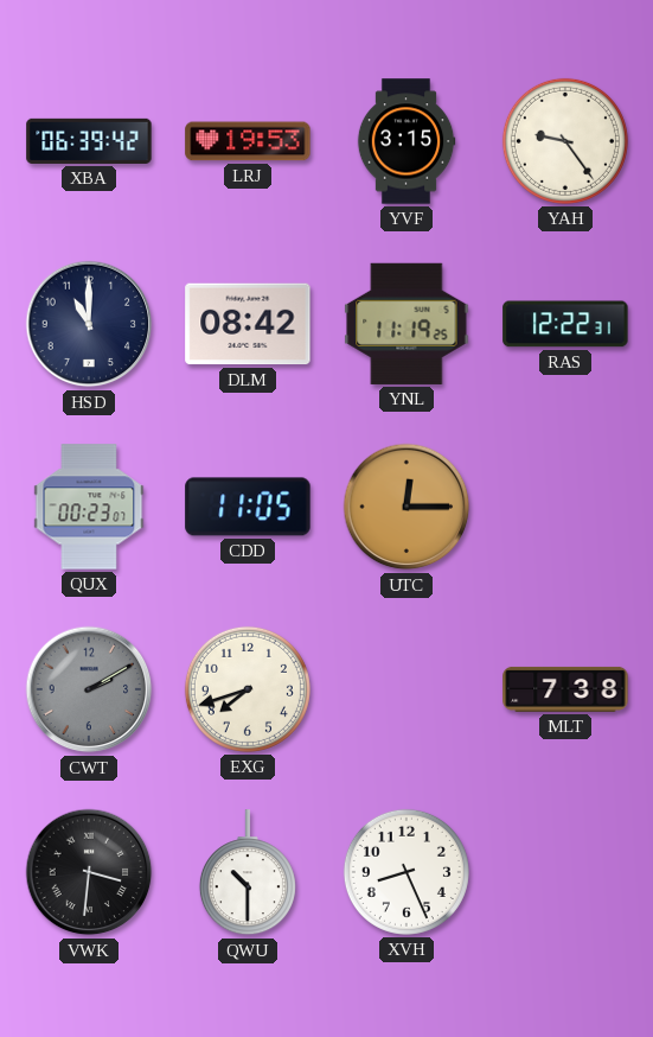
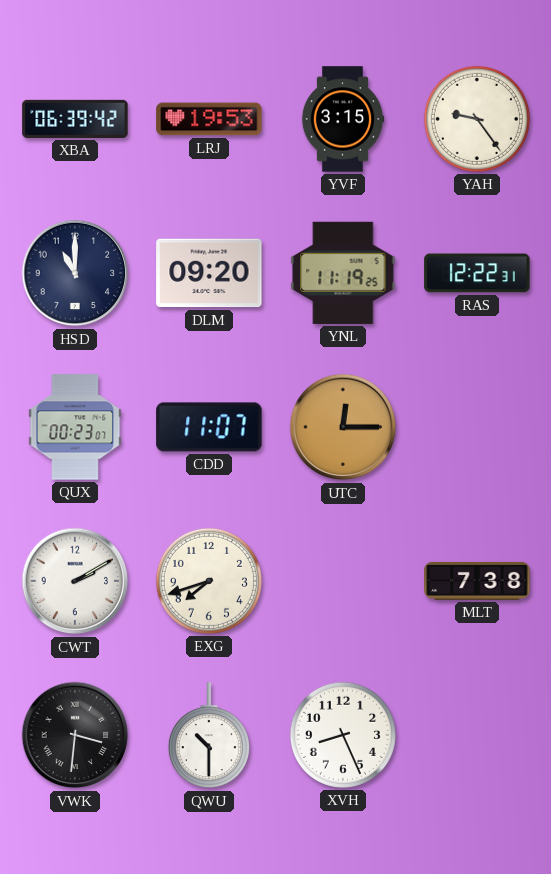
DLM: 08:42 -> 09:20 (209, 273)
CDD: 11:05 -> 11:07 (209, 427)
CWT dial: grey -> white (75, 581)
